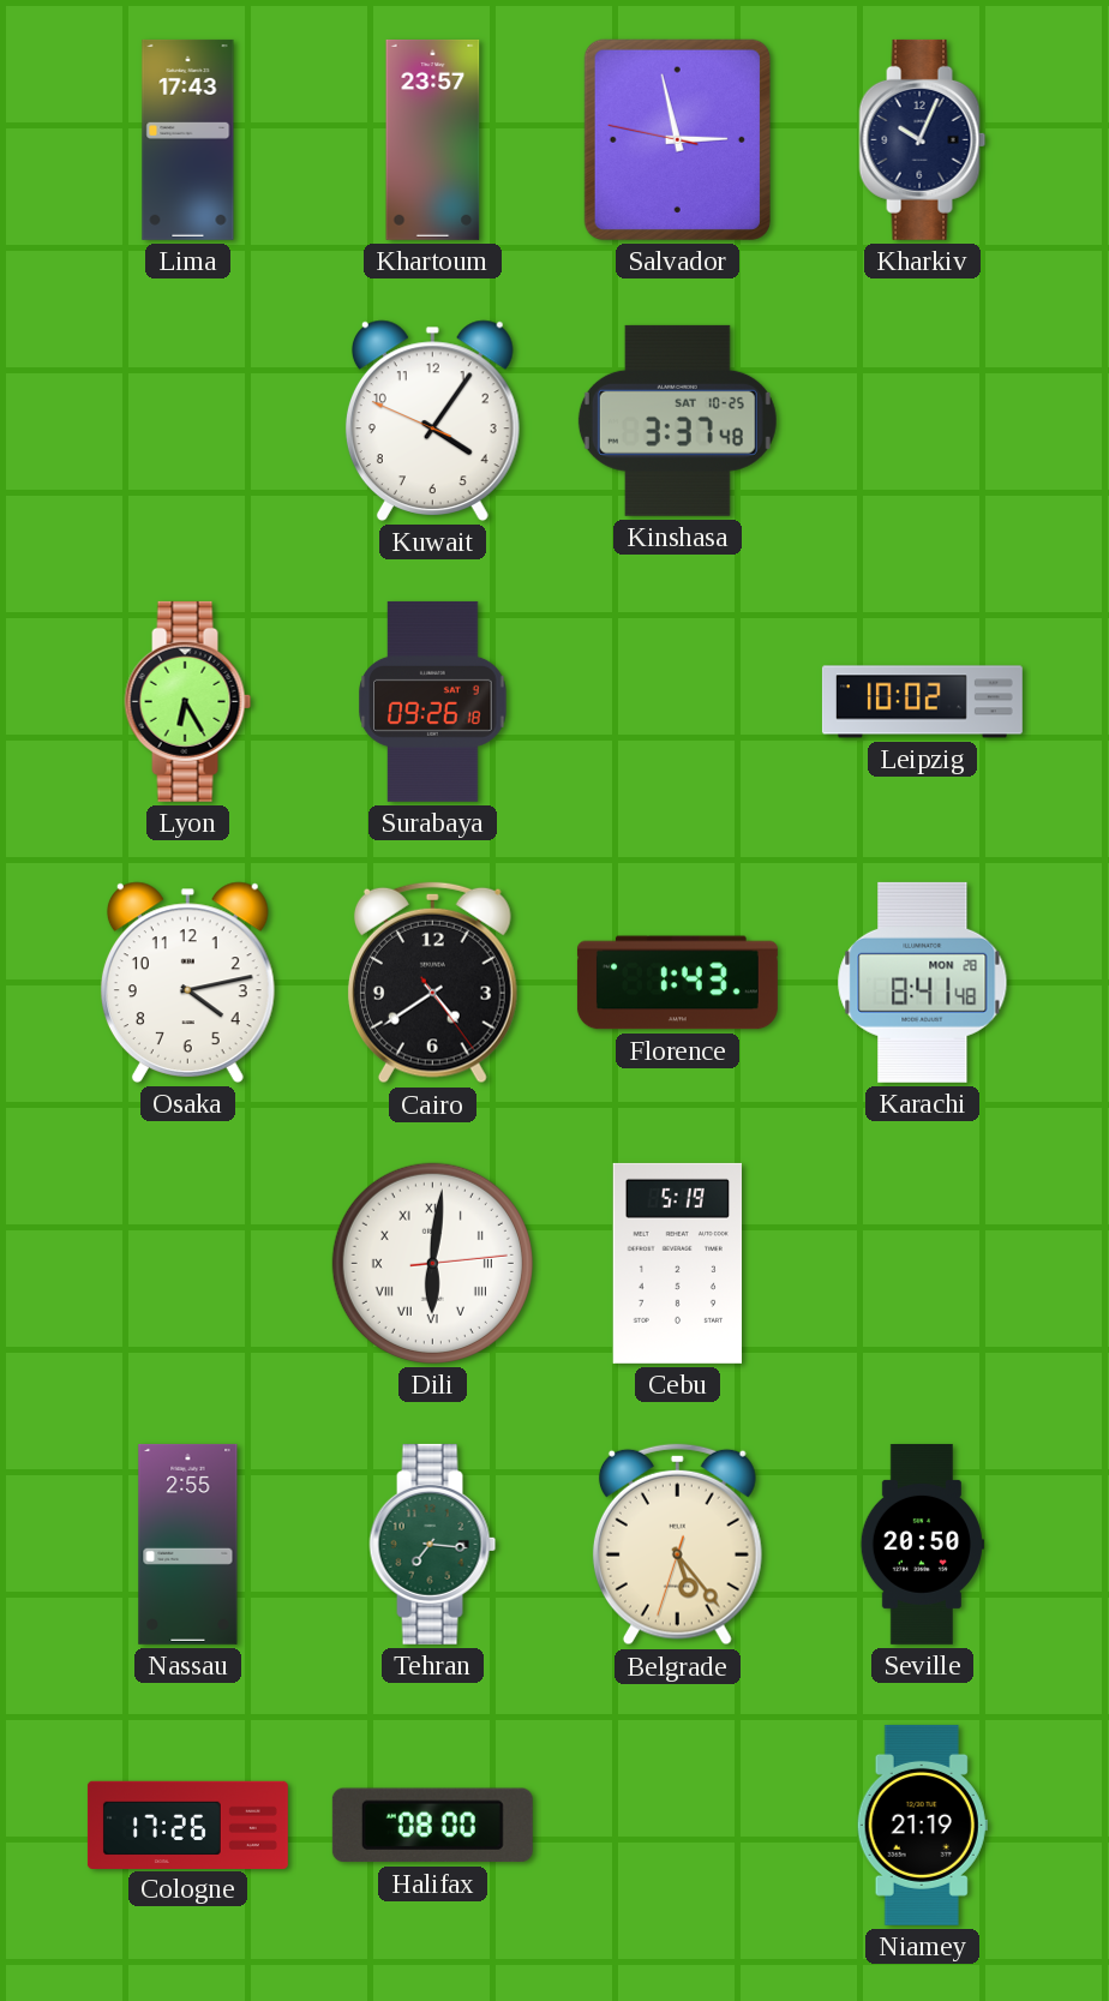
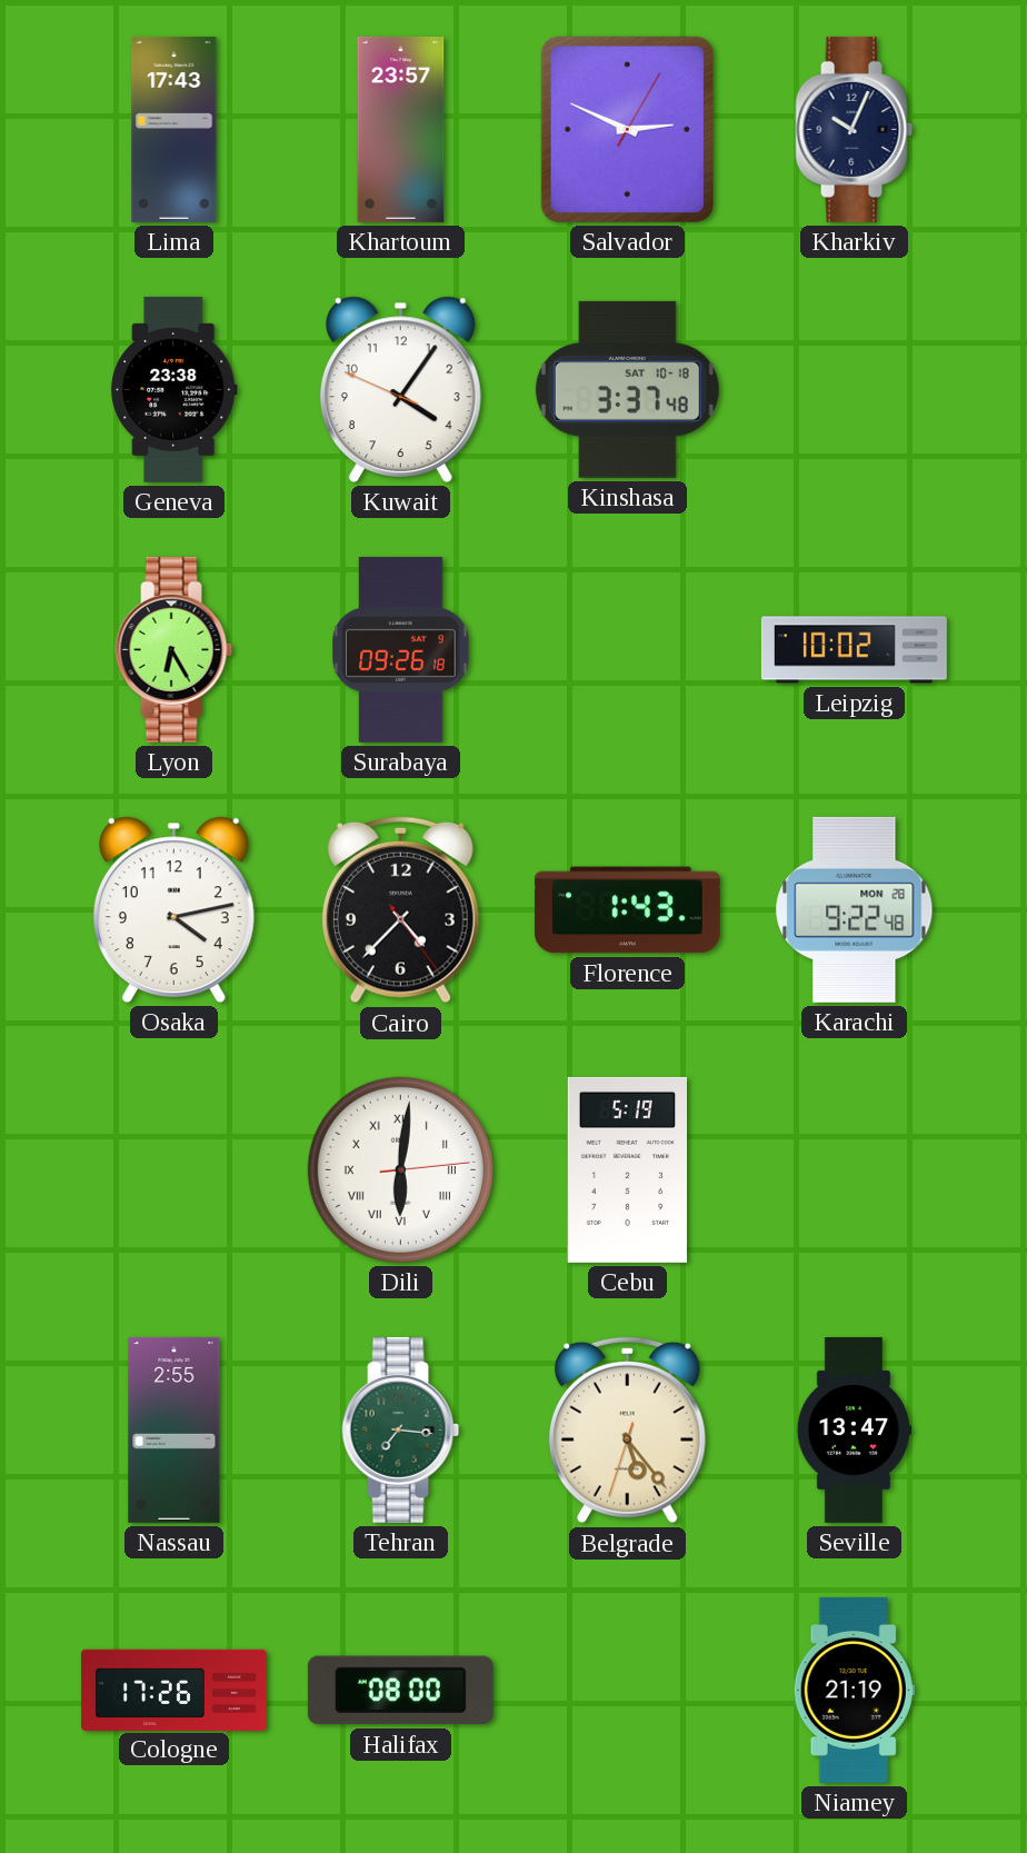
Salvador: 2:57 -> 2:49 (627, 129)
Geneva: none -> 23:38 (175, 389)
Kinshasa date: SAT 10-25 -> SAT 10-18 (627, 389)
Cairo: 4:39 -> 4:37 (400, 910)
Karachi: 8:41 -> 9:22 (855, 909)
Seville: 20:50 -> 13:47 (854, 1429)
